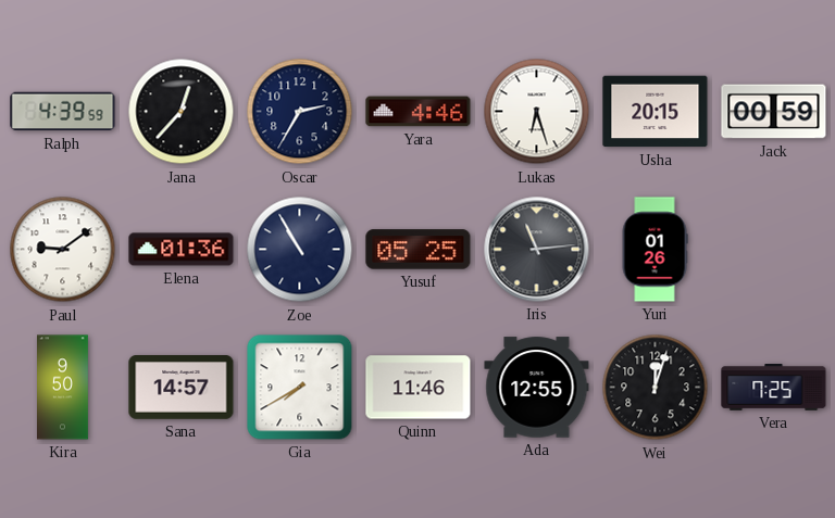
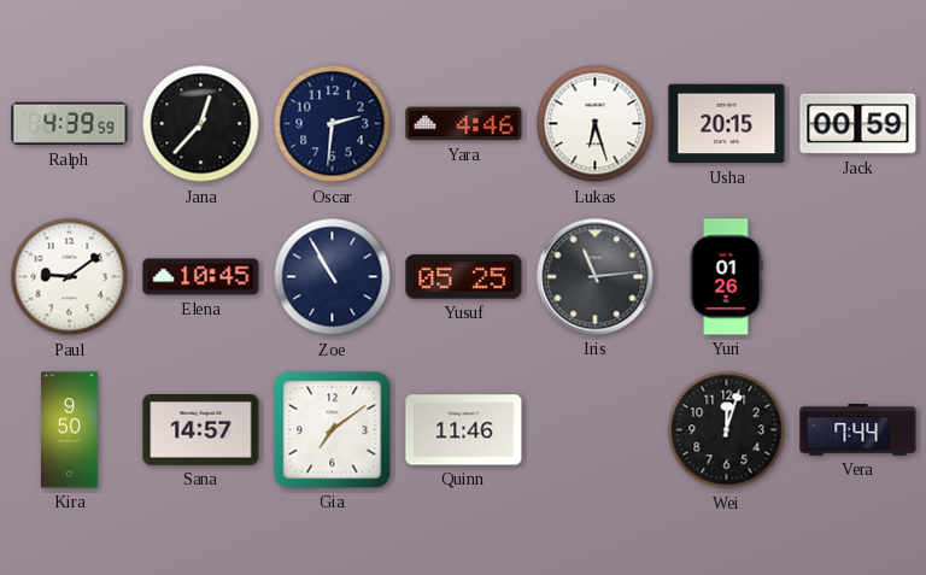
Oscar: 2:35 -> 2:31 (333, 124)
Elena: 01:36 -> 10:45 (201, 277)
Gia: 7:40 -> 7:09 (333, 430)
Ada: 12:55 -> none (537, 388)
Vera: 7:25 -> 7:44 (858, 430)
